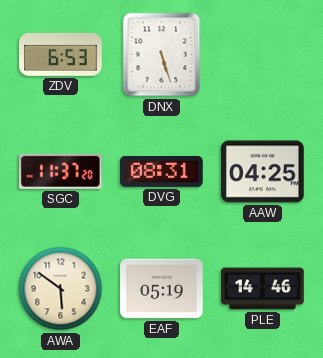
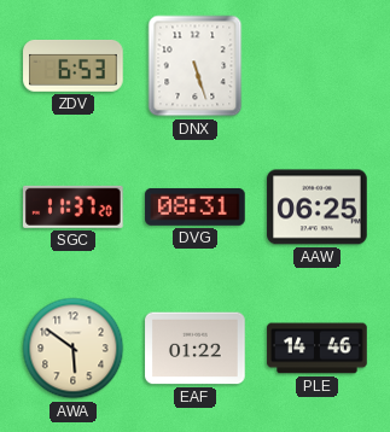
AAW: 04:25 -> 06:25 (318, 208)
EAF: 05:19 -> 01:22 (196, 349)
